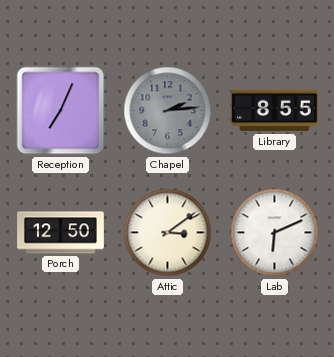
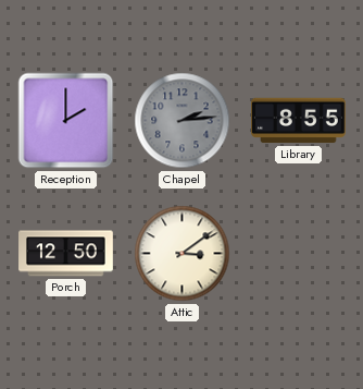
Reception: 7:04 -> 2:00 (66, 121)
Lab: 6:11 -> none (275, 233)
